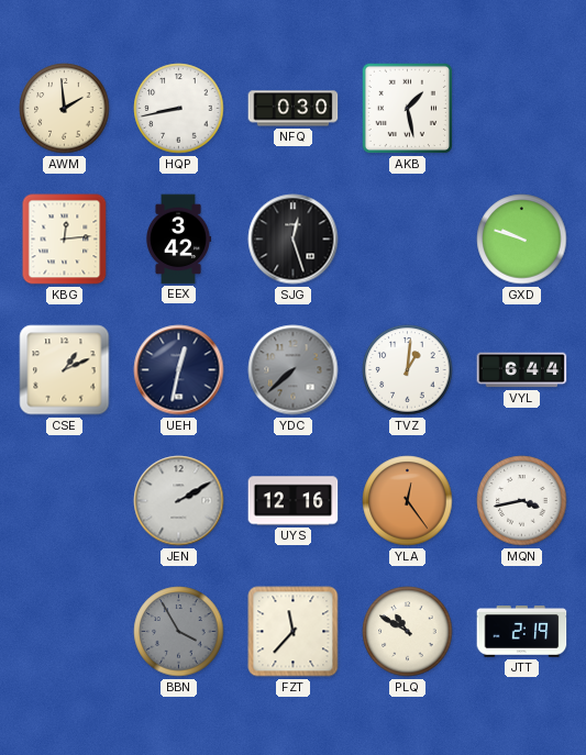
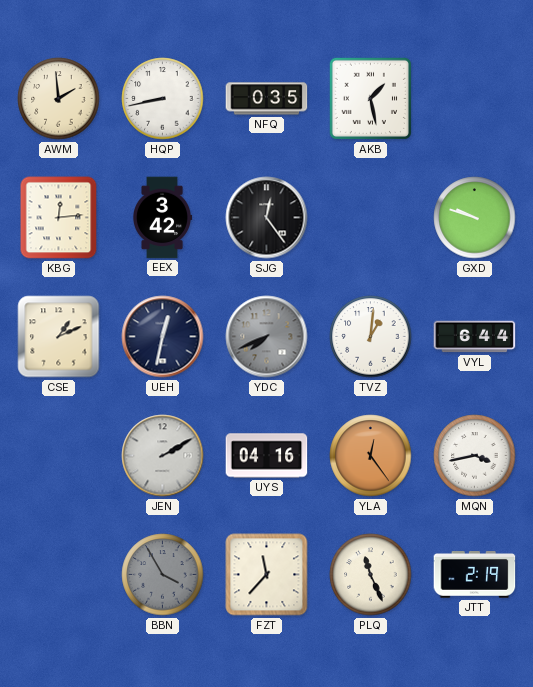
NFQ: 0:30 -> 0:35 (267, 99)
SJG: 12:27 -> 12:24 (267, 218)
YDC: 7:38 -> 7:41 (267, 337)
UYS: 12:16 -> 04:16 (267, 456)
PLQ: 10:50 -> 11:26 (371, 575)
